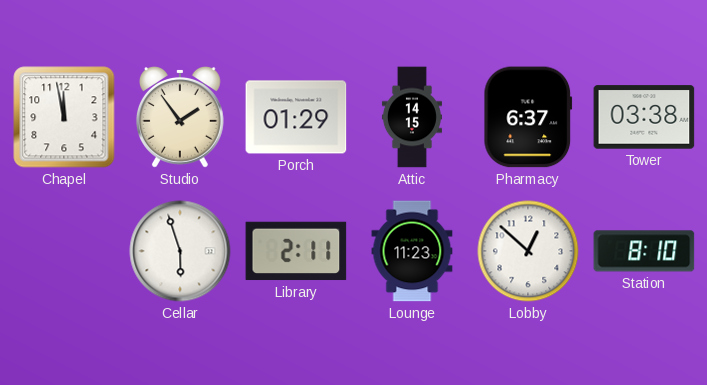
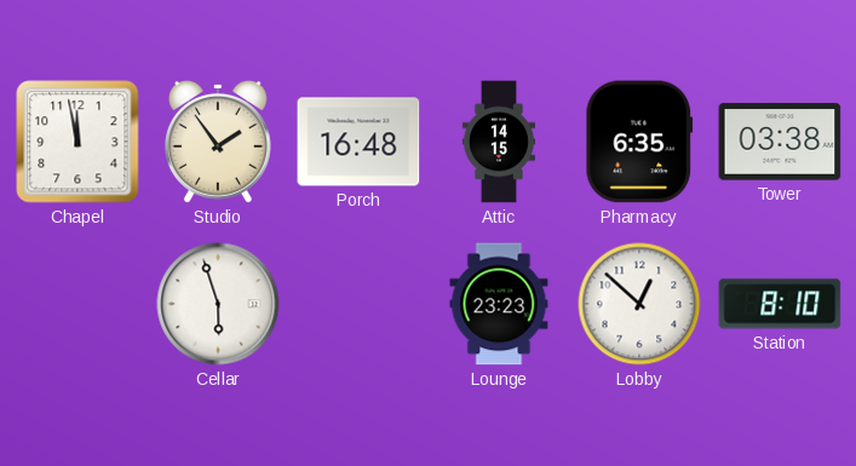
Porch: 01:29 -> 16:48 (358, 142)
Pharmacy: 6:37 -> 6:35 (639, 142)
Library: 2:11 -> none (296, 251)
Lounge: 11:23 -> 23:23 (499, 304)
